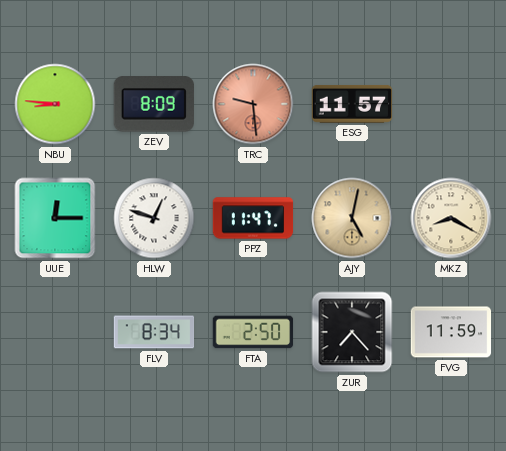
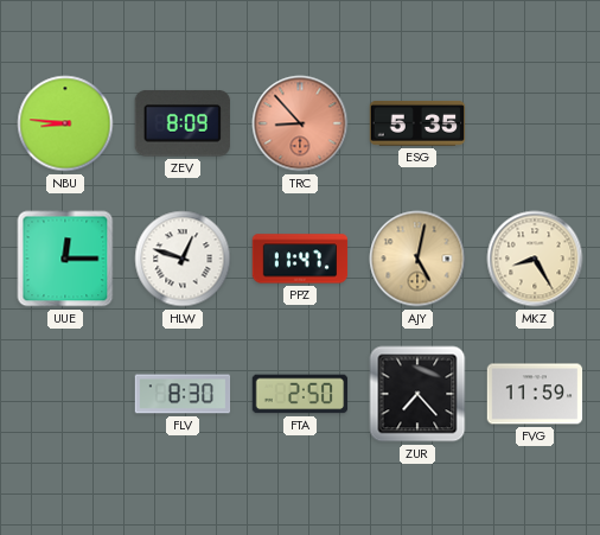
TRC: 9:29 -> 8:53 (300, 123)
ESG: 11:57 -> 5:35 (417, 123)
MKZ: 8:20 -> 8:25 (535, 259)
FLV: 8:34 -> 8:30 (183, 394)
